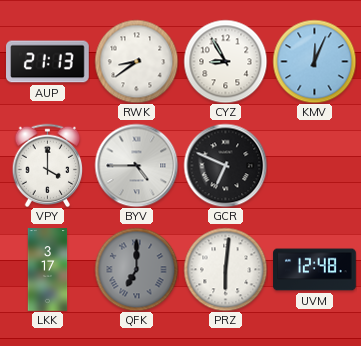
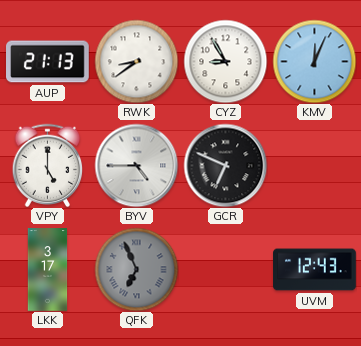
VPY: 4:00 -> 5:00 (48, 165)
QFK: 7:00 -> 6:56 (136, 269)
PRZ: 6:01 -> none (225, 269)
UVM: 12:48 -> 12:43 (315, 270)
